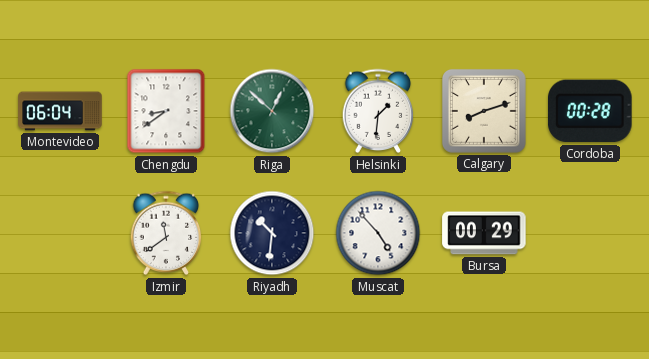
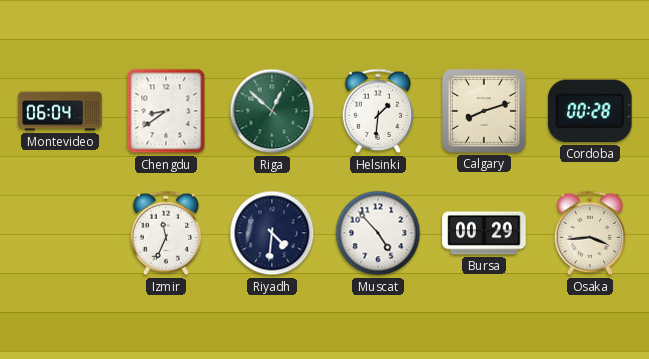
Izmir: 11:39 -> 11:34 (166, 233)
Riyadh: 10:31 -> 4:31 (272, 233)
Osaka: none -> 3:44 (590, 233)
